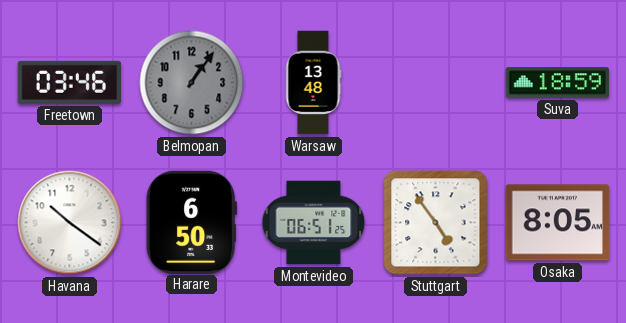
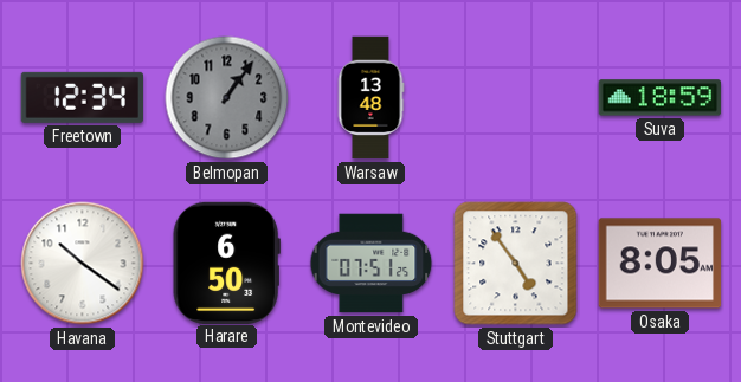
Freetown: 03:46 -> 12:34 (82, 97)
Montevideo: 06:51 -> 07:51 (372, 264)
